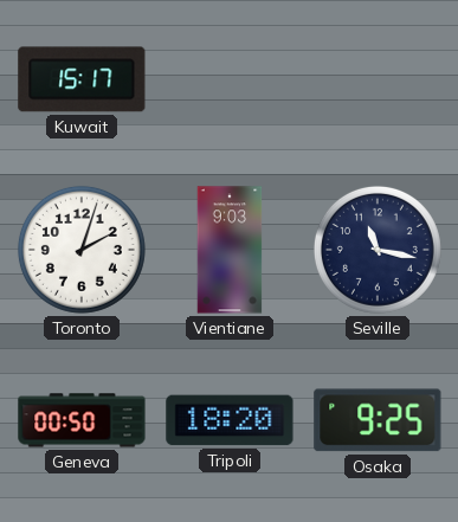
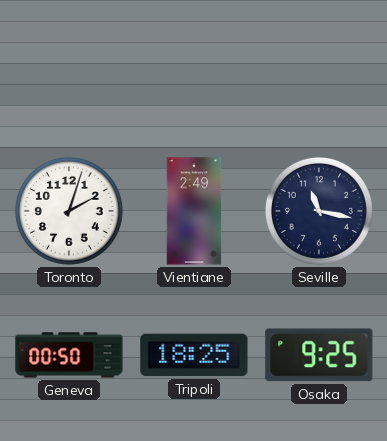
Kuwait: 15:17 -> none (82, 79)
Vientiane: 9:03 -> 2:49 (194, 211)
Tripoli: 18:20 -> 18:25 (194, 355)
